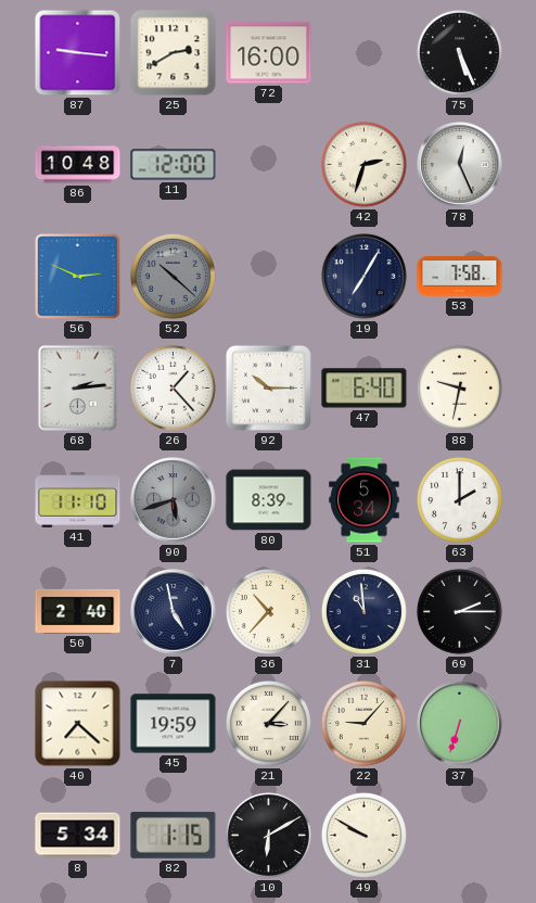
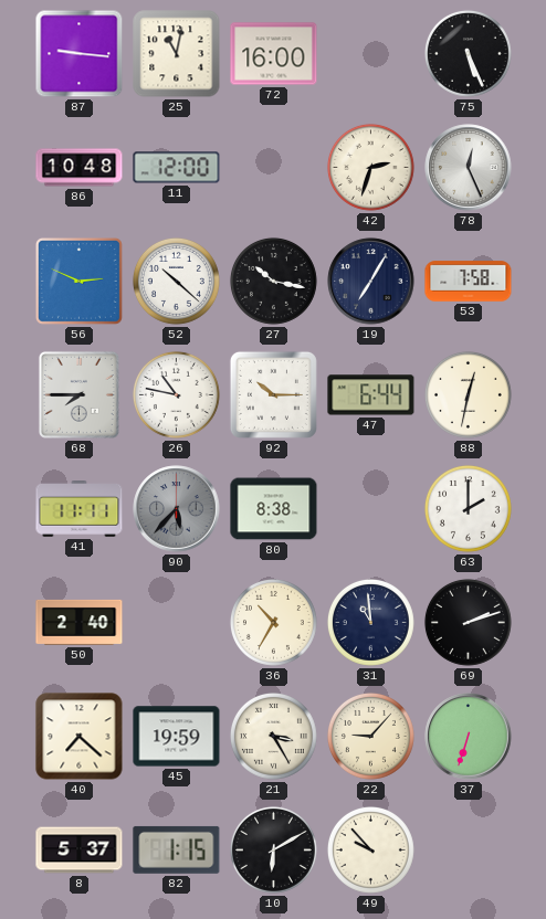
25: 2:40 -> 11:02 (177, 54)
52 dial: grey -> white (176, 281)
27: none -> 10:17 (273, 281)
68: 2:14 -> 7:45 (78, 394)
26: 1:23 -> 10:47 (176, 394)
47: 6:40 -> 6:44 (371, 395)
88: 9:32 -> 12:32 (468, 394)
41: 11:10 -> 11:11 (80, 509)
90: 5:42 -> 5:37 (177, 509)
80: 8:39 -> 8:38 (274, 509)
51: 5:34 -> none (365, 500)
7: 4:58 -> none (174, 612)
36: 10:37 -> 10:35 (273, 622)
69: 2:15 -> 2:12 (468, 622)
21: 3:07 -> 3:25 (273, 736)
8: 5:34 -> 5:37 (80, 851)
49: 9:50 -> 9:53 (370, 849)
